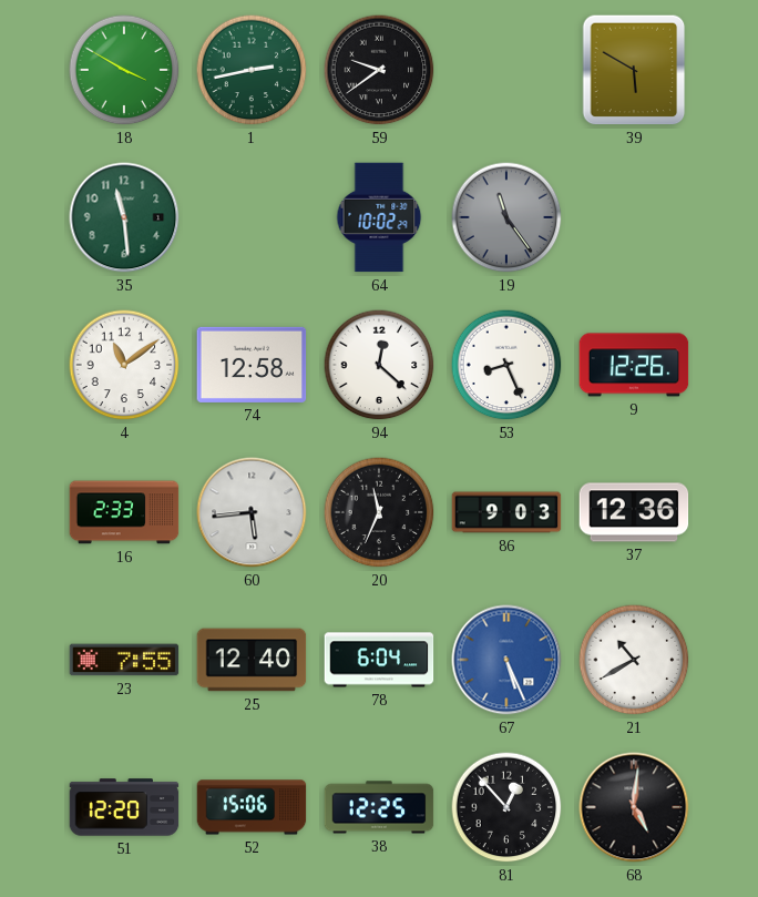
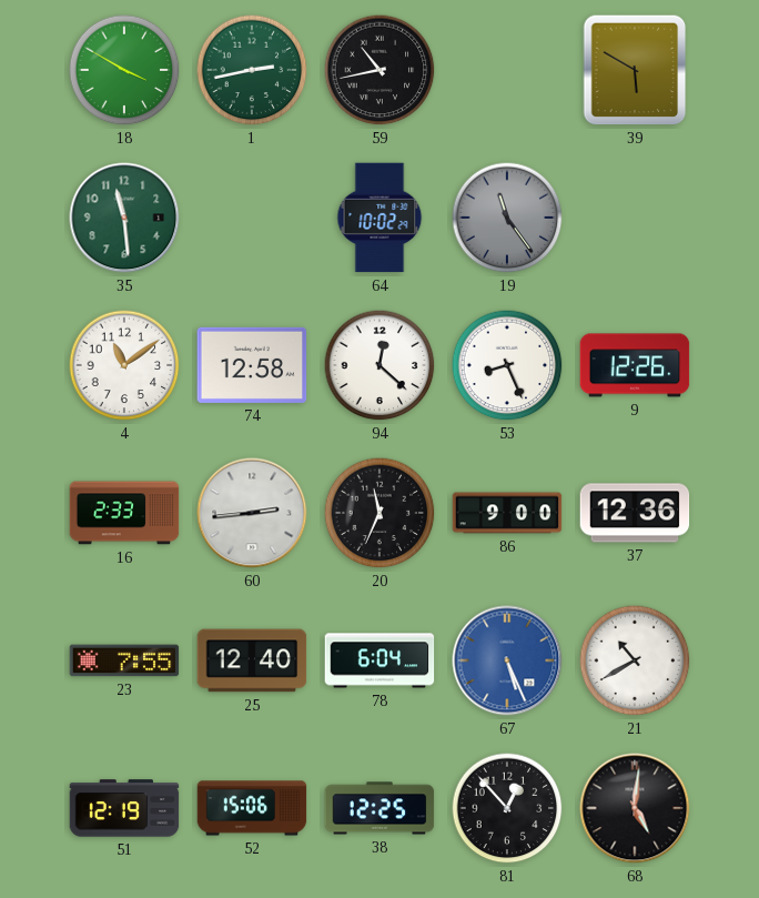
59: 9:39 -> 10:43 (379, 70)
60: 5:44 -> 2:44 (252, 513)
86: 9:03 -> 9:00 (507, 513)
51: 12:20 -> 12:19 (124, 808)
